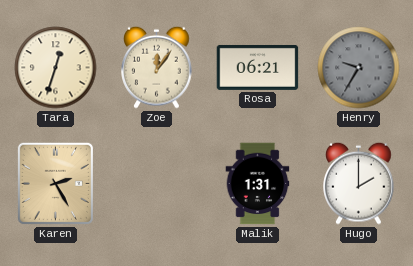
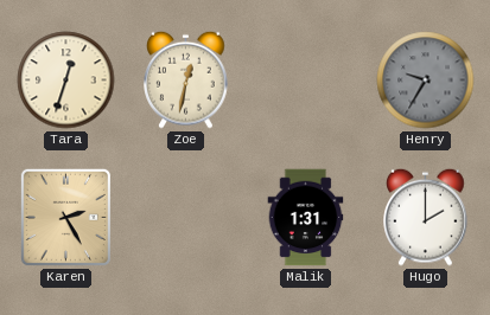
Zoe: 12:06 -> 12:32 (186, 79)
Rosa: 06:21 -> none (258, 67)
